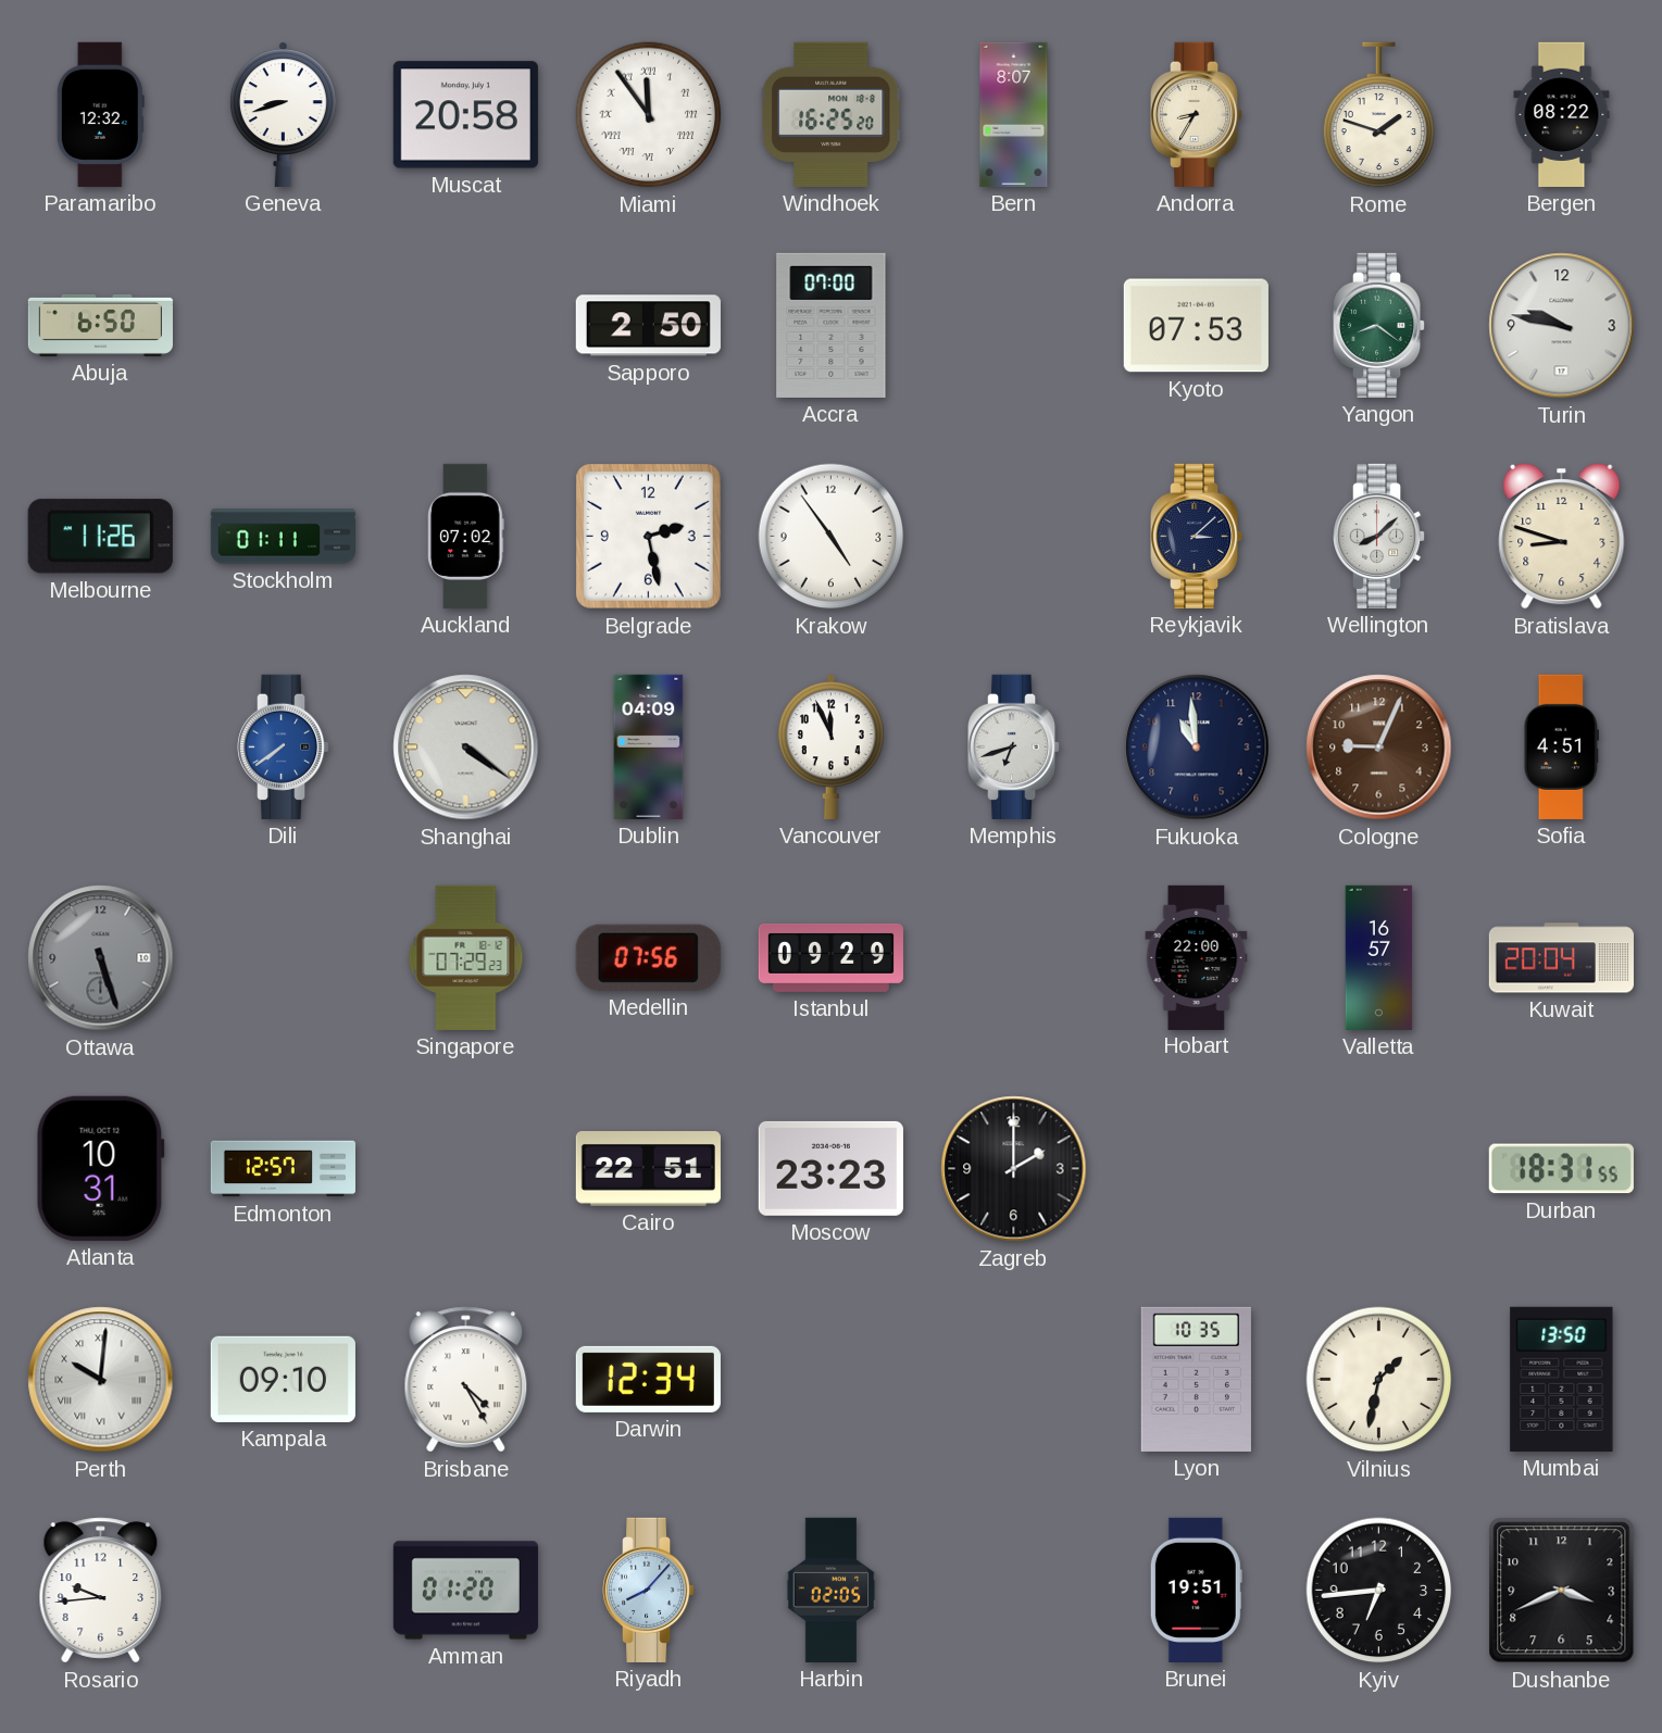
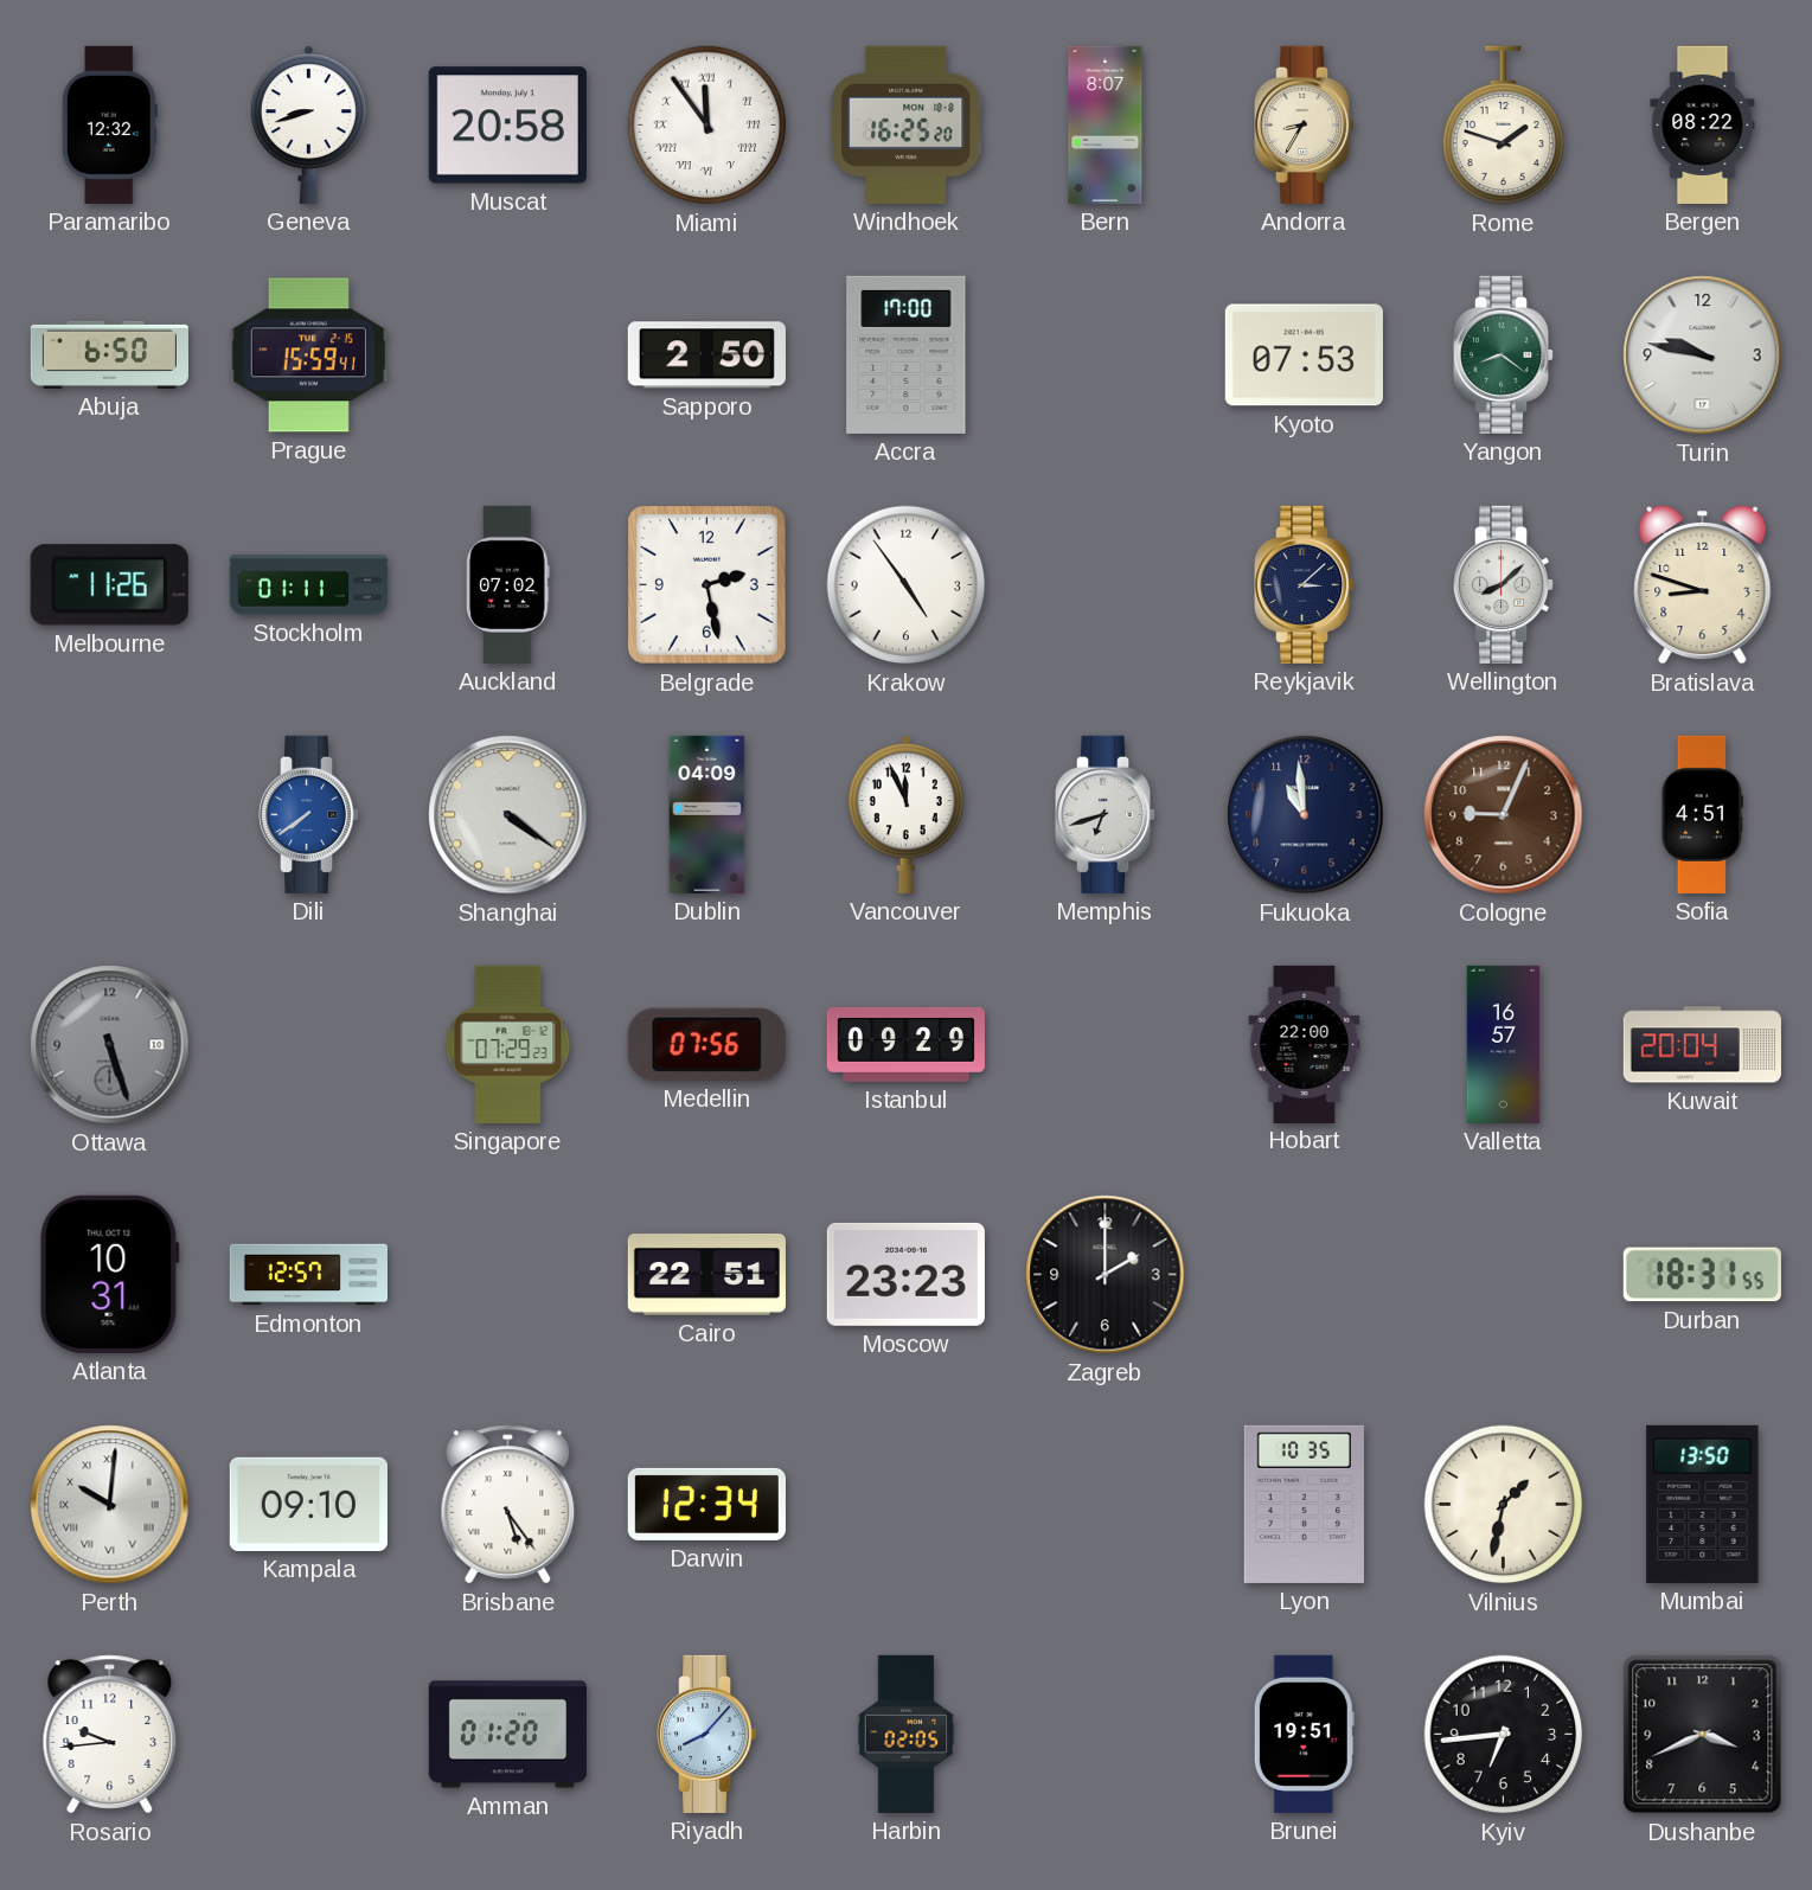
Prague: none -> 15:59 (308, 355)
Accra: 07:00 -> 17:00 (907, 354)
Brisbane: 4:25 -> 5:24 (508, 1505)
